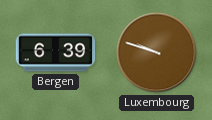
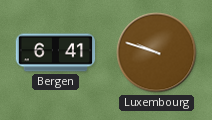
Bergen: 6:39 -> 6:41 (56, 53)
